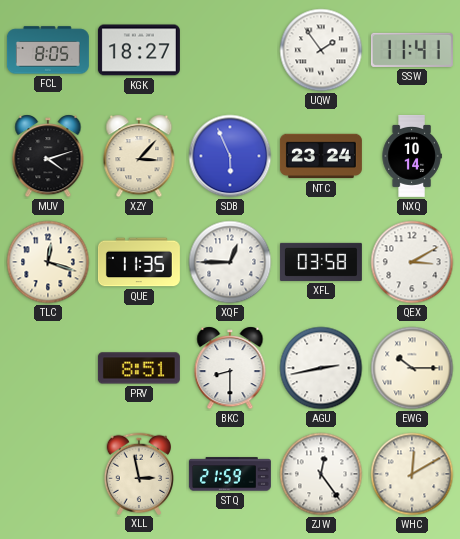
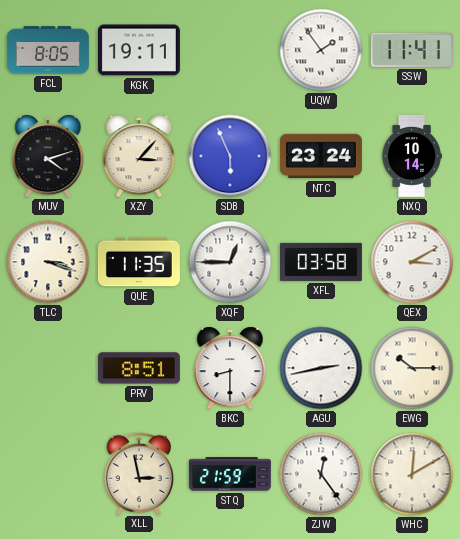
KGK: 18:27 -> 19:11 (139, 50)
TLC: 12:18 -> 3:18 (48, 262)
